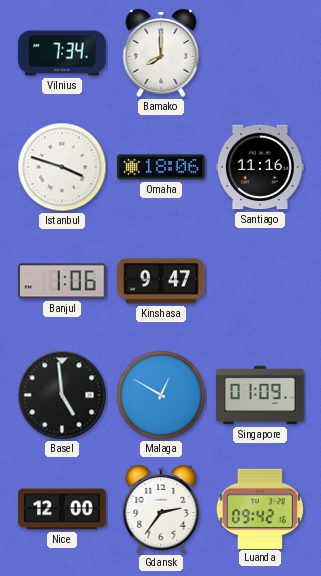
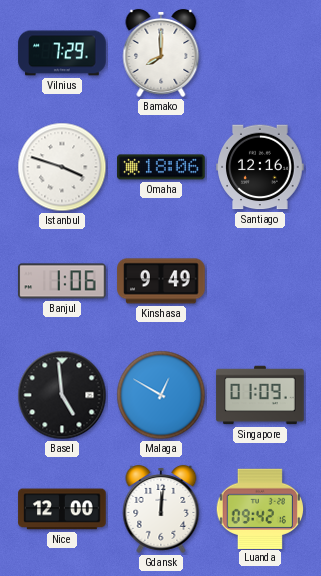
Vilnius: 7:34 -> 7:29 (62, 53)
Santiago: 11:16 -> 12:16 (260, 167)
Kinshasa: 9:47 -> 9:49 (161, 281)
Gdansk: 2:36 -> 12:01 (161, 509)
